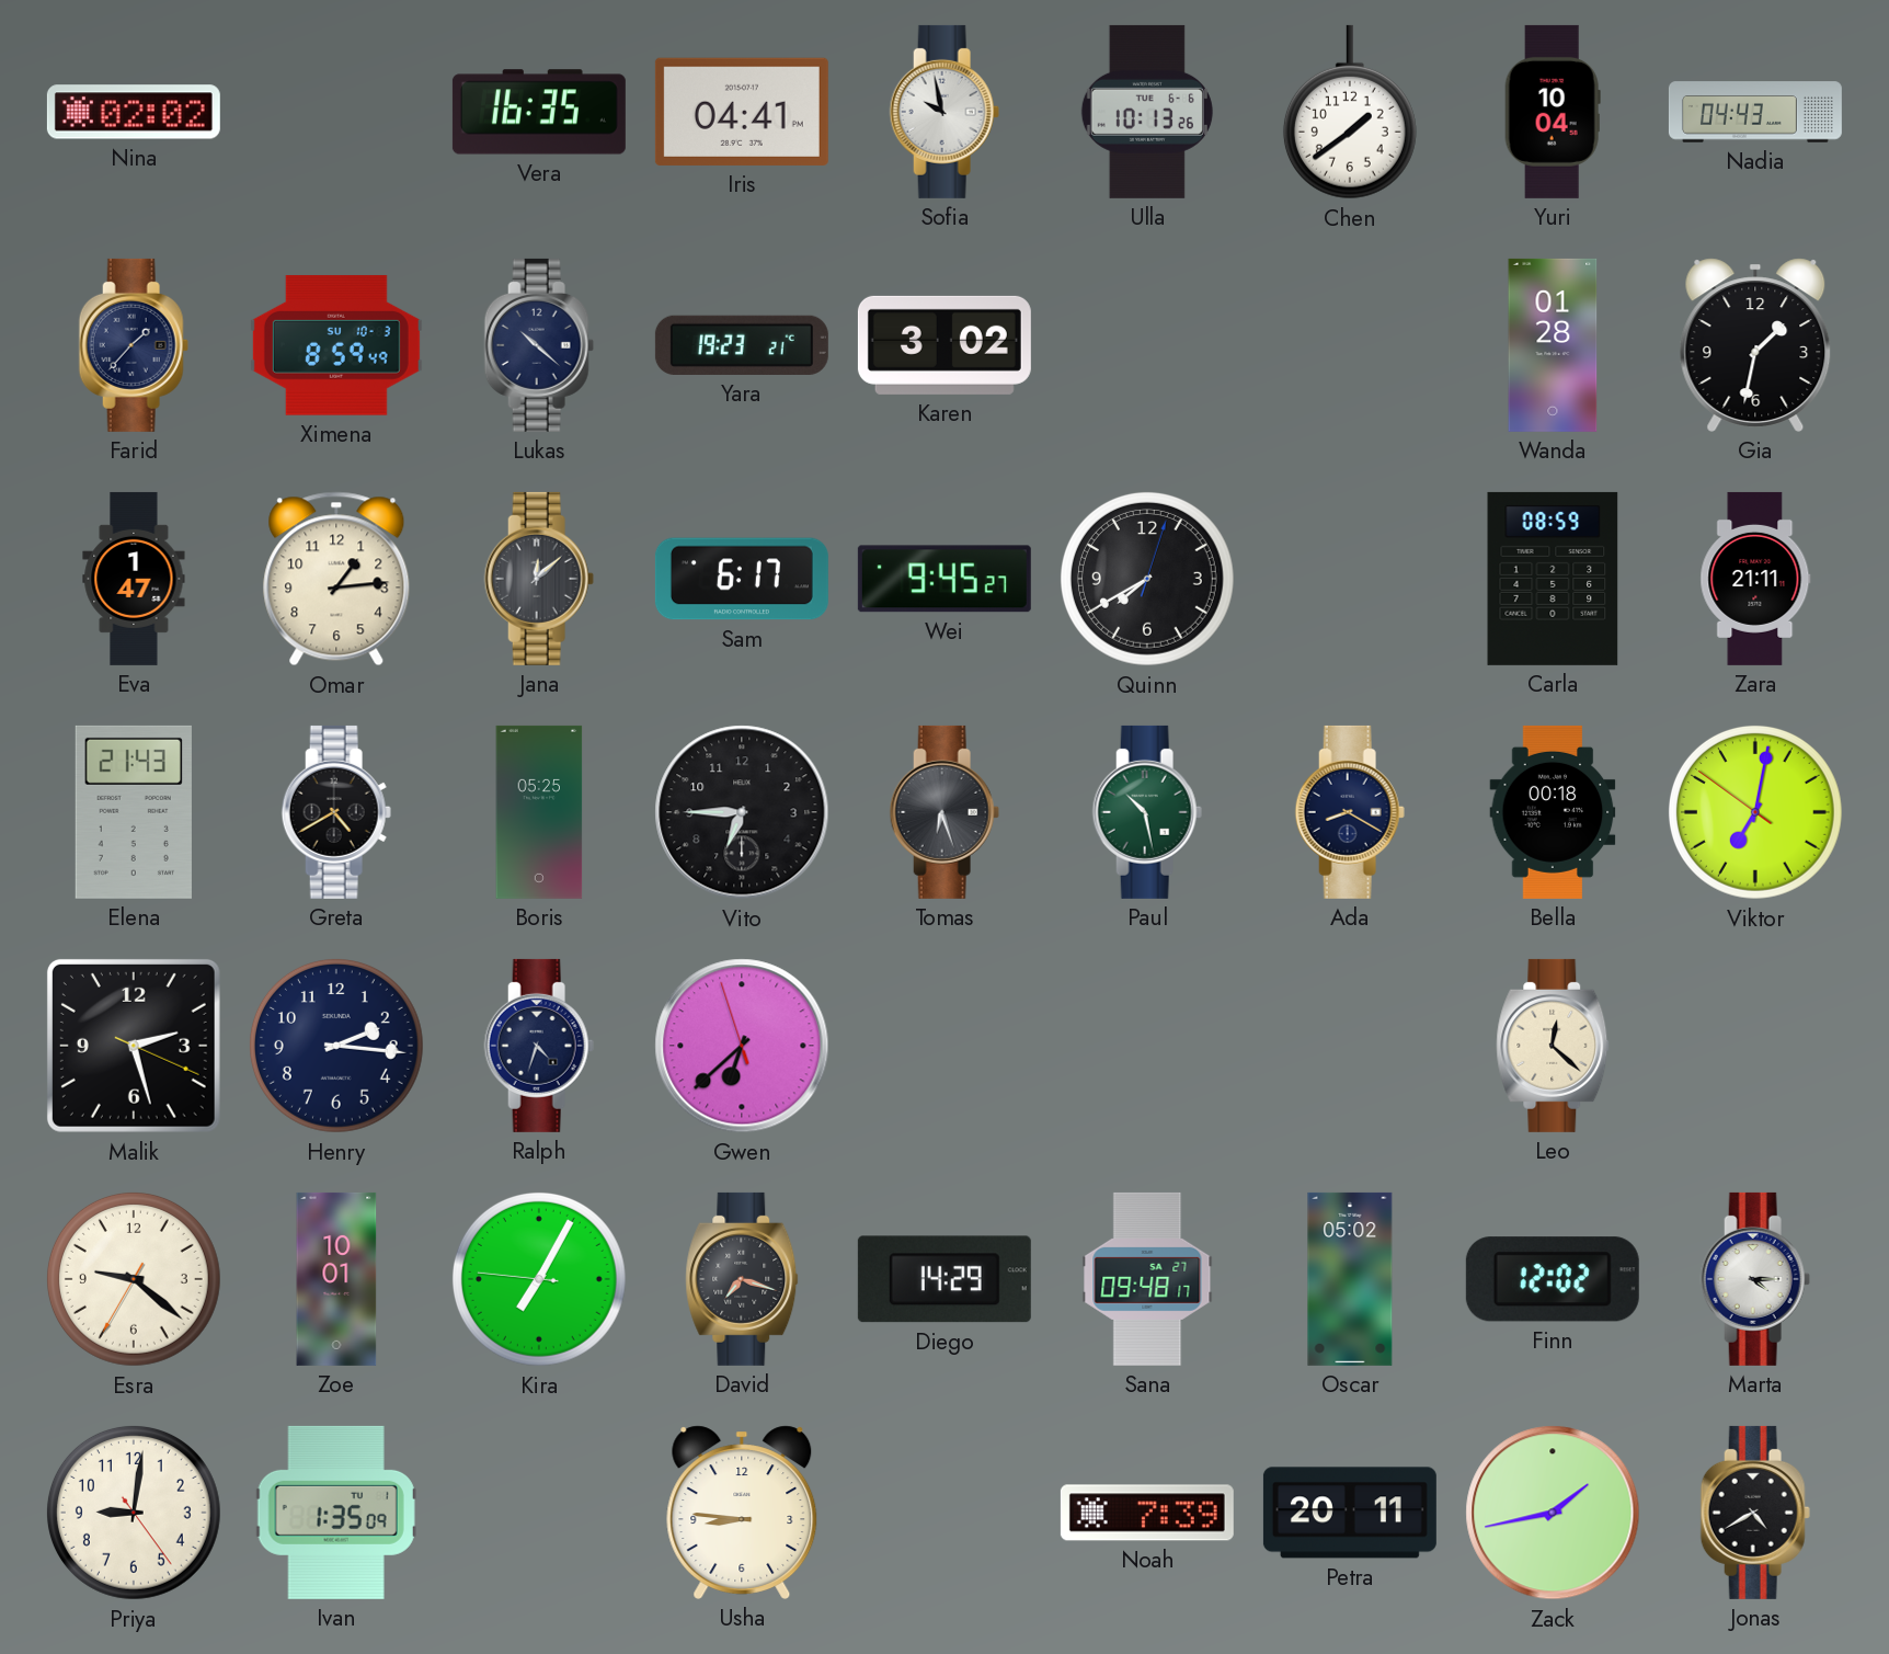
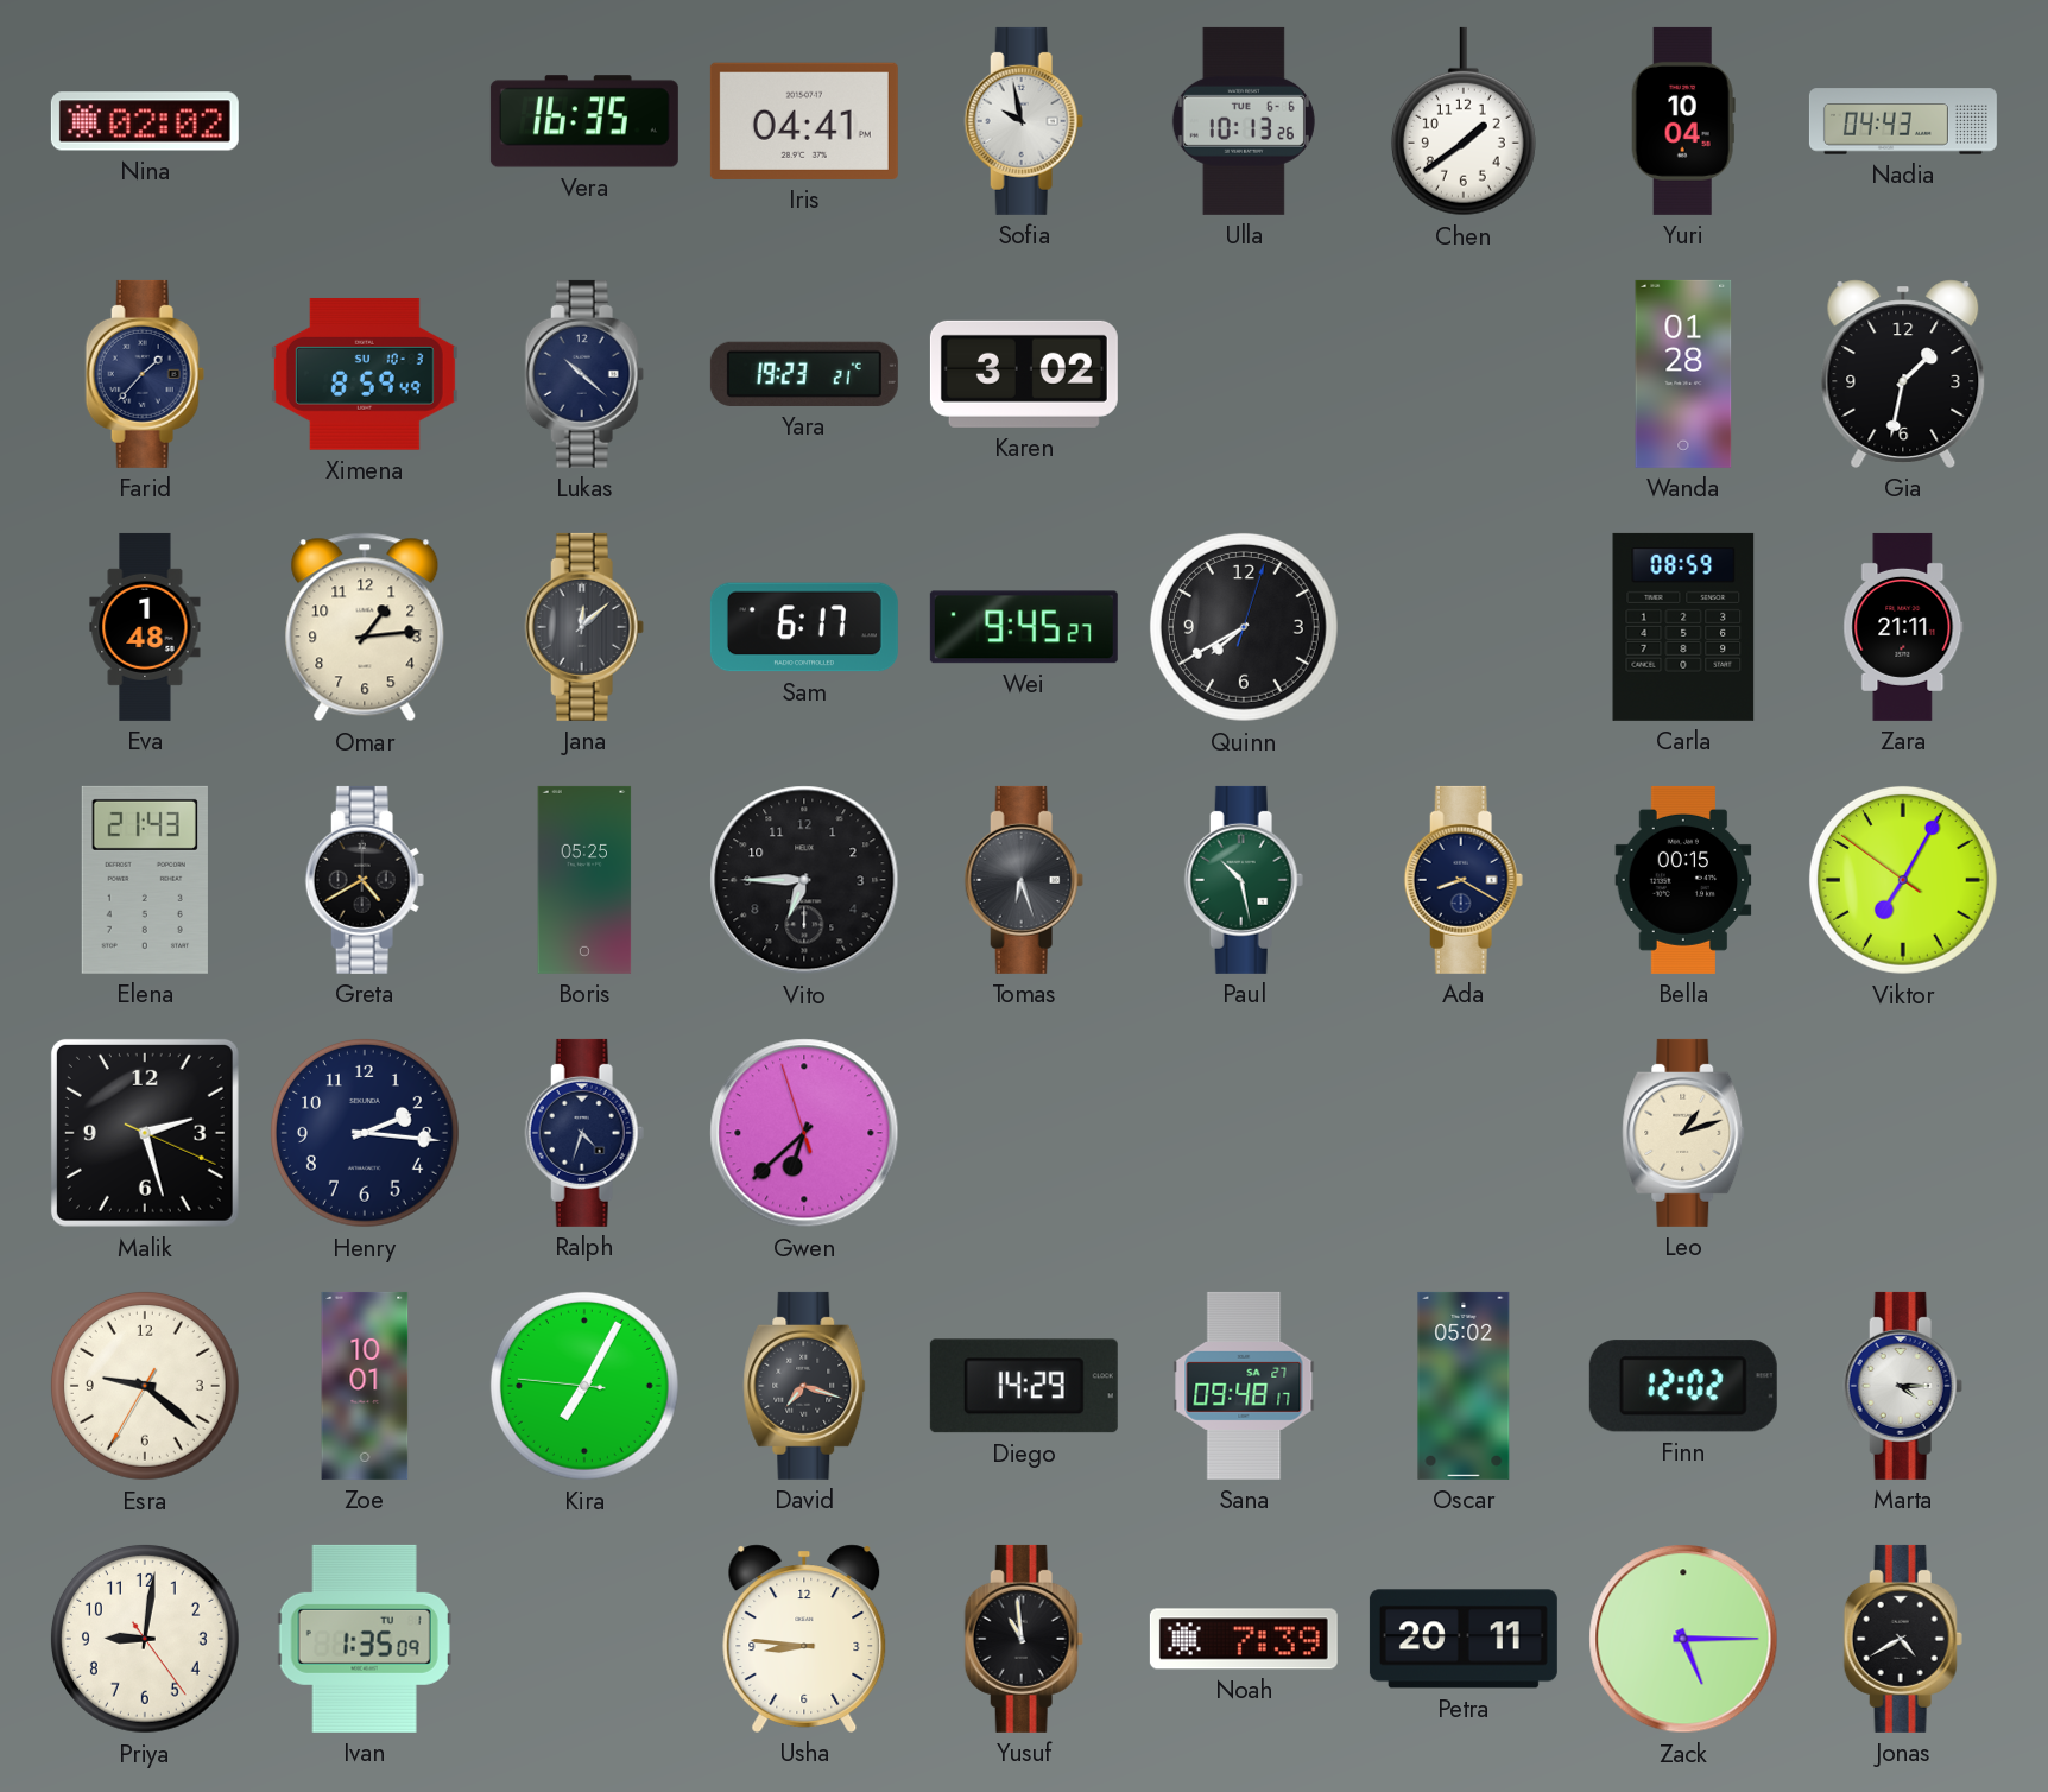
Eva: 1:47 -> 1:48 (145, 627)
Bella: 00:18 -> 00:15 (1683, 880)
Viktor: 7:01 -> 7:04 (1903, 880)
Leo: 12:22 -> 1:12 (1683, 1133)
Yusuf: none -> 10:59 (1024, 1639)
Zack: 1:43 -> 5:15 (1683, 1639)
